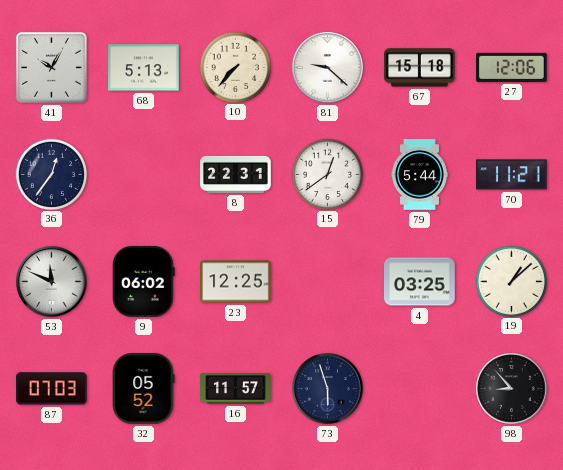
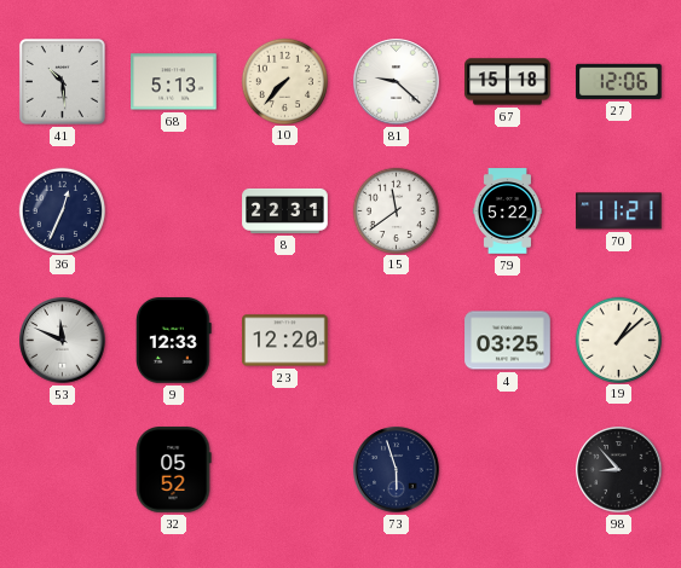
41: 10:05 -> 10:29 (62, 81)
36: 12:36 -> 12:34 (62, 210)
15: 12:39 -> 11:39 (396, 210)
79: 5:44 -> 5:22 (507, 211)
9: 06:02 -> 12:33 (173, 341)
23: 12:25 -> 12:20 (285, 341)
87: 07:03 -> none (52, 389)
16: 11:57 -> none (236, 389)
